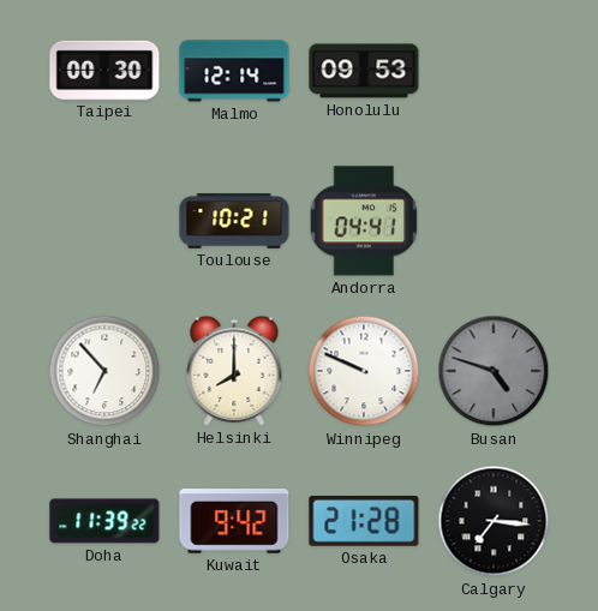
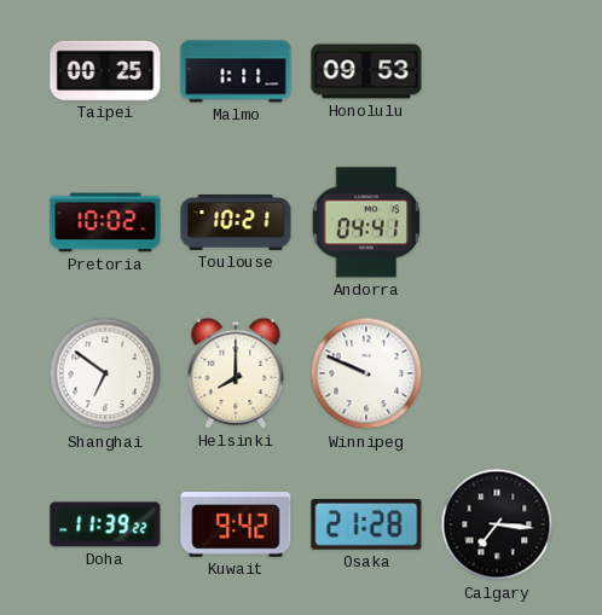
Taipei: 00:30 -> 00:25 (105, 70)
Malmo: 12:14 -> 1:11 (236, 71)
Pretoria: none -> 10:02 (105, 222)
Shanghai: 6:53 -> 6:51 (105, 373)
Busan: 4:48 -> none (494, 371)
